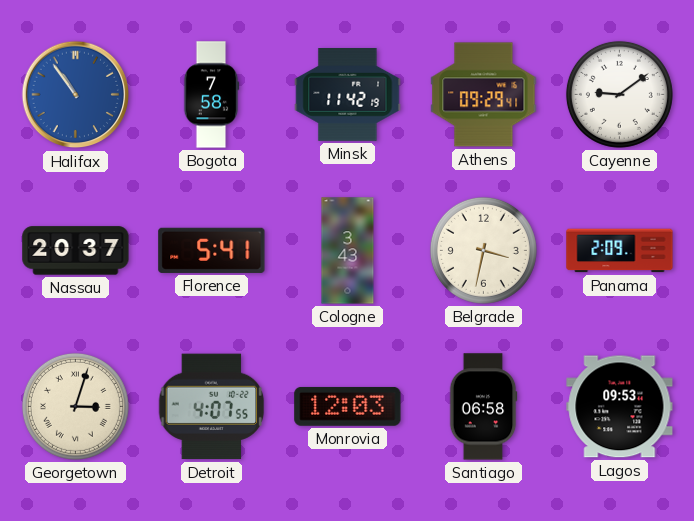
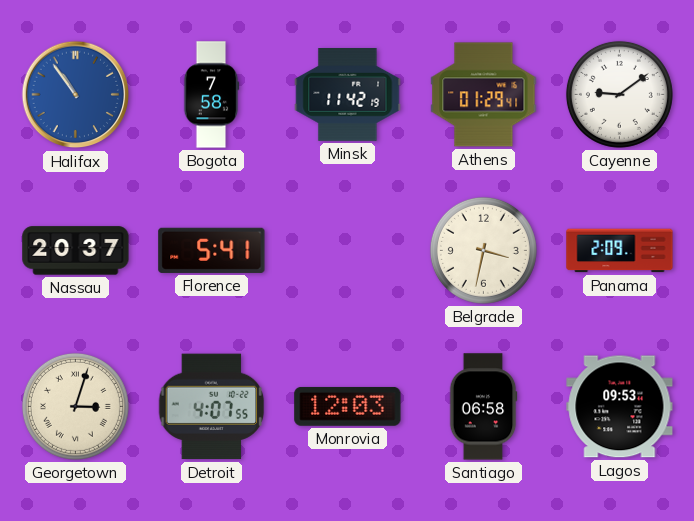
Athens: 09:29 -> 01:29 (484, 95)
Cologne: 3:43 -> none (348, 251)
